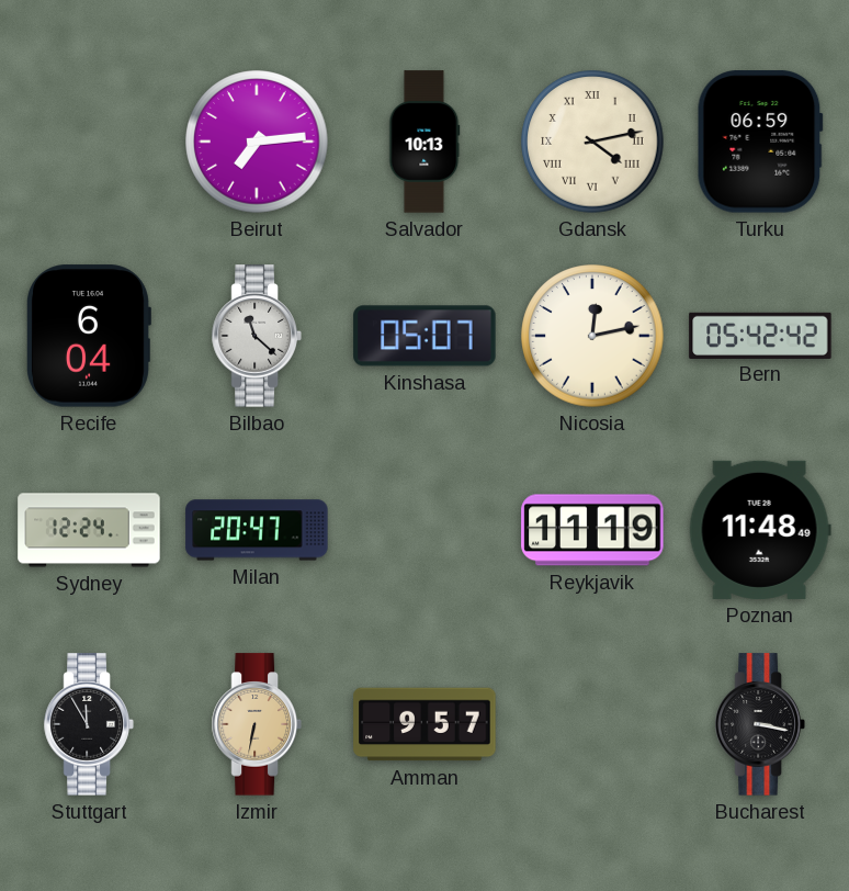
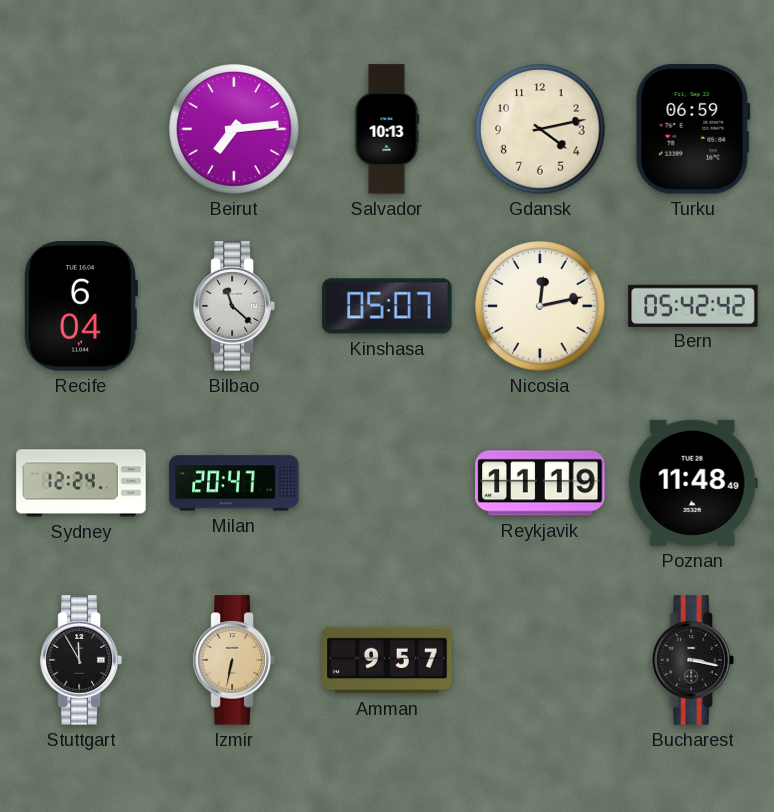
Gdansk numerals: Roman -> Arabic (540, 129)
